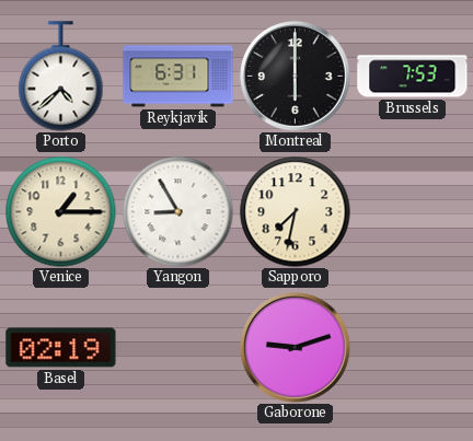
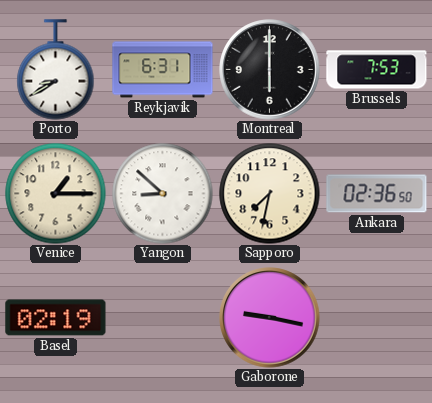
Porto: 4:38 -> 8:40 (56, 70)
Yangon: 8:55 -> 8:52 (163, 194)
Ankara: none -> 02:36 (377, 194)
Gaborone: 9:12 -> 9:17 (270, 318)
